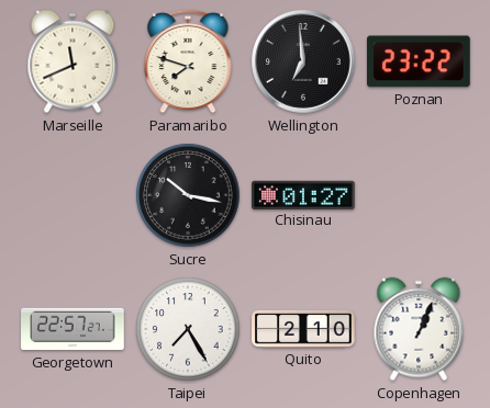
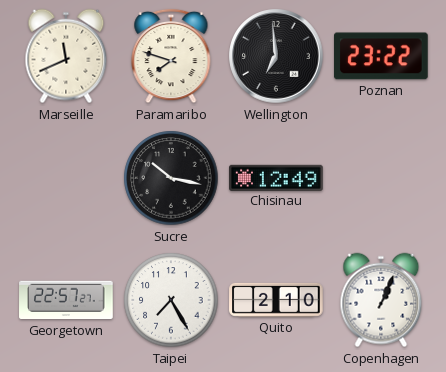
Chisinau: 01:27 -> 12:49 (276, 177)
